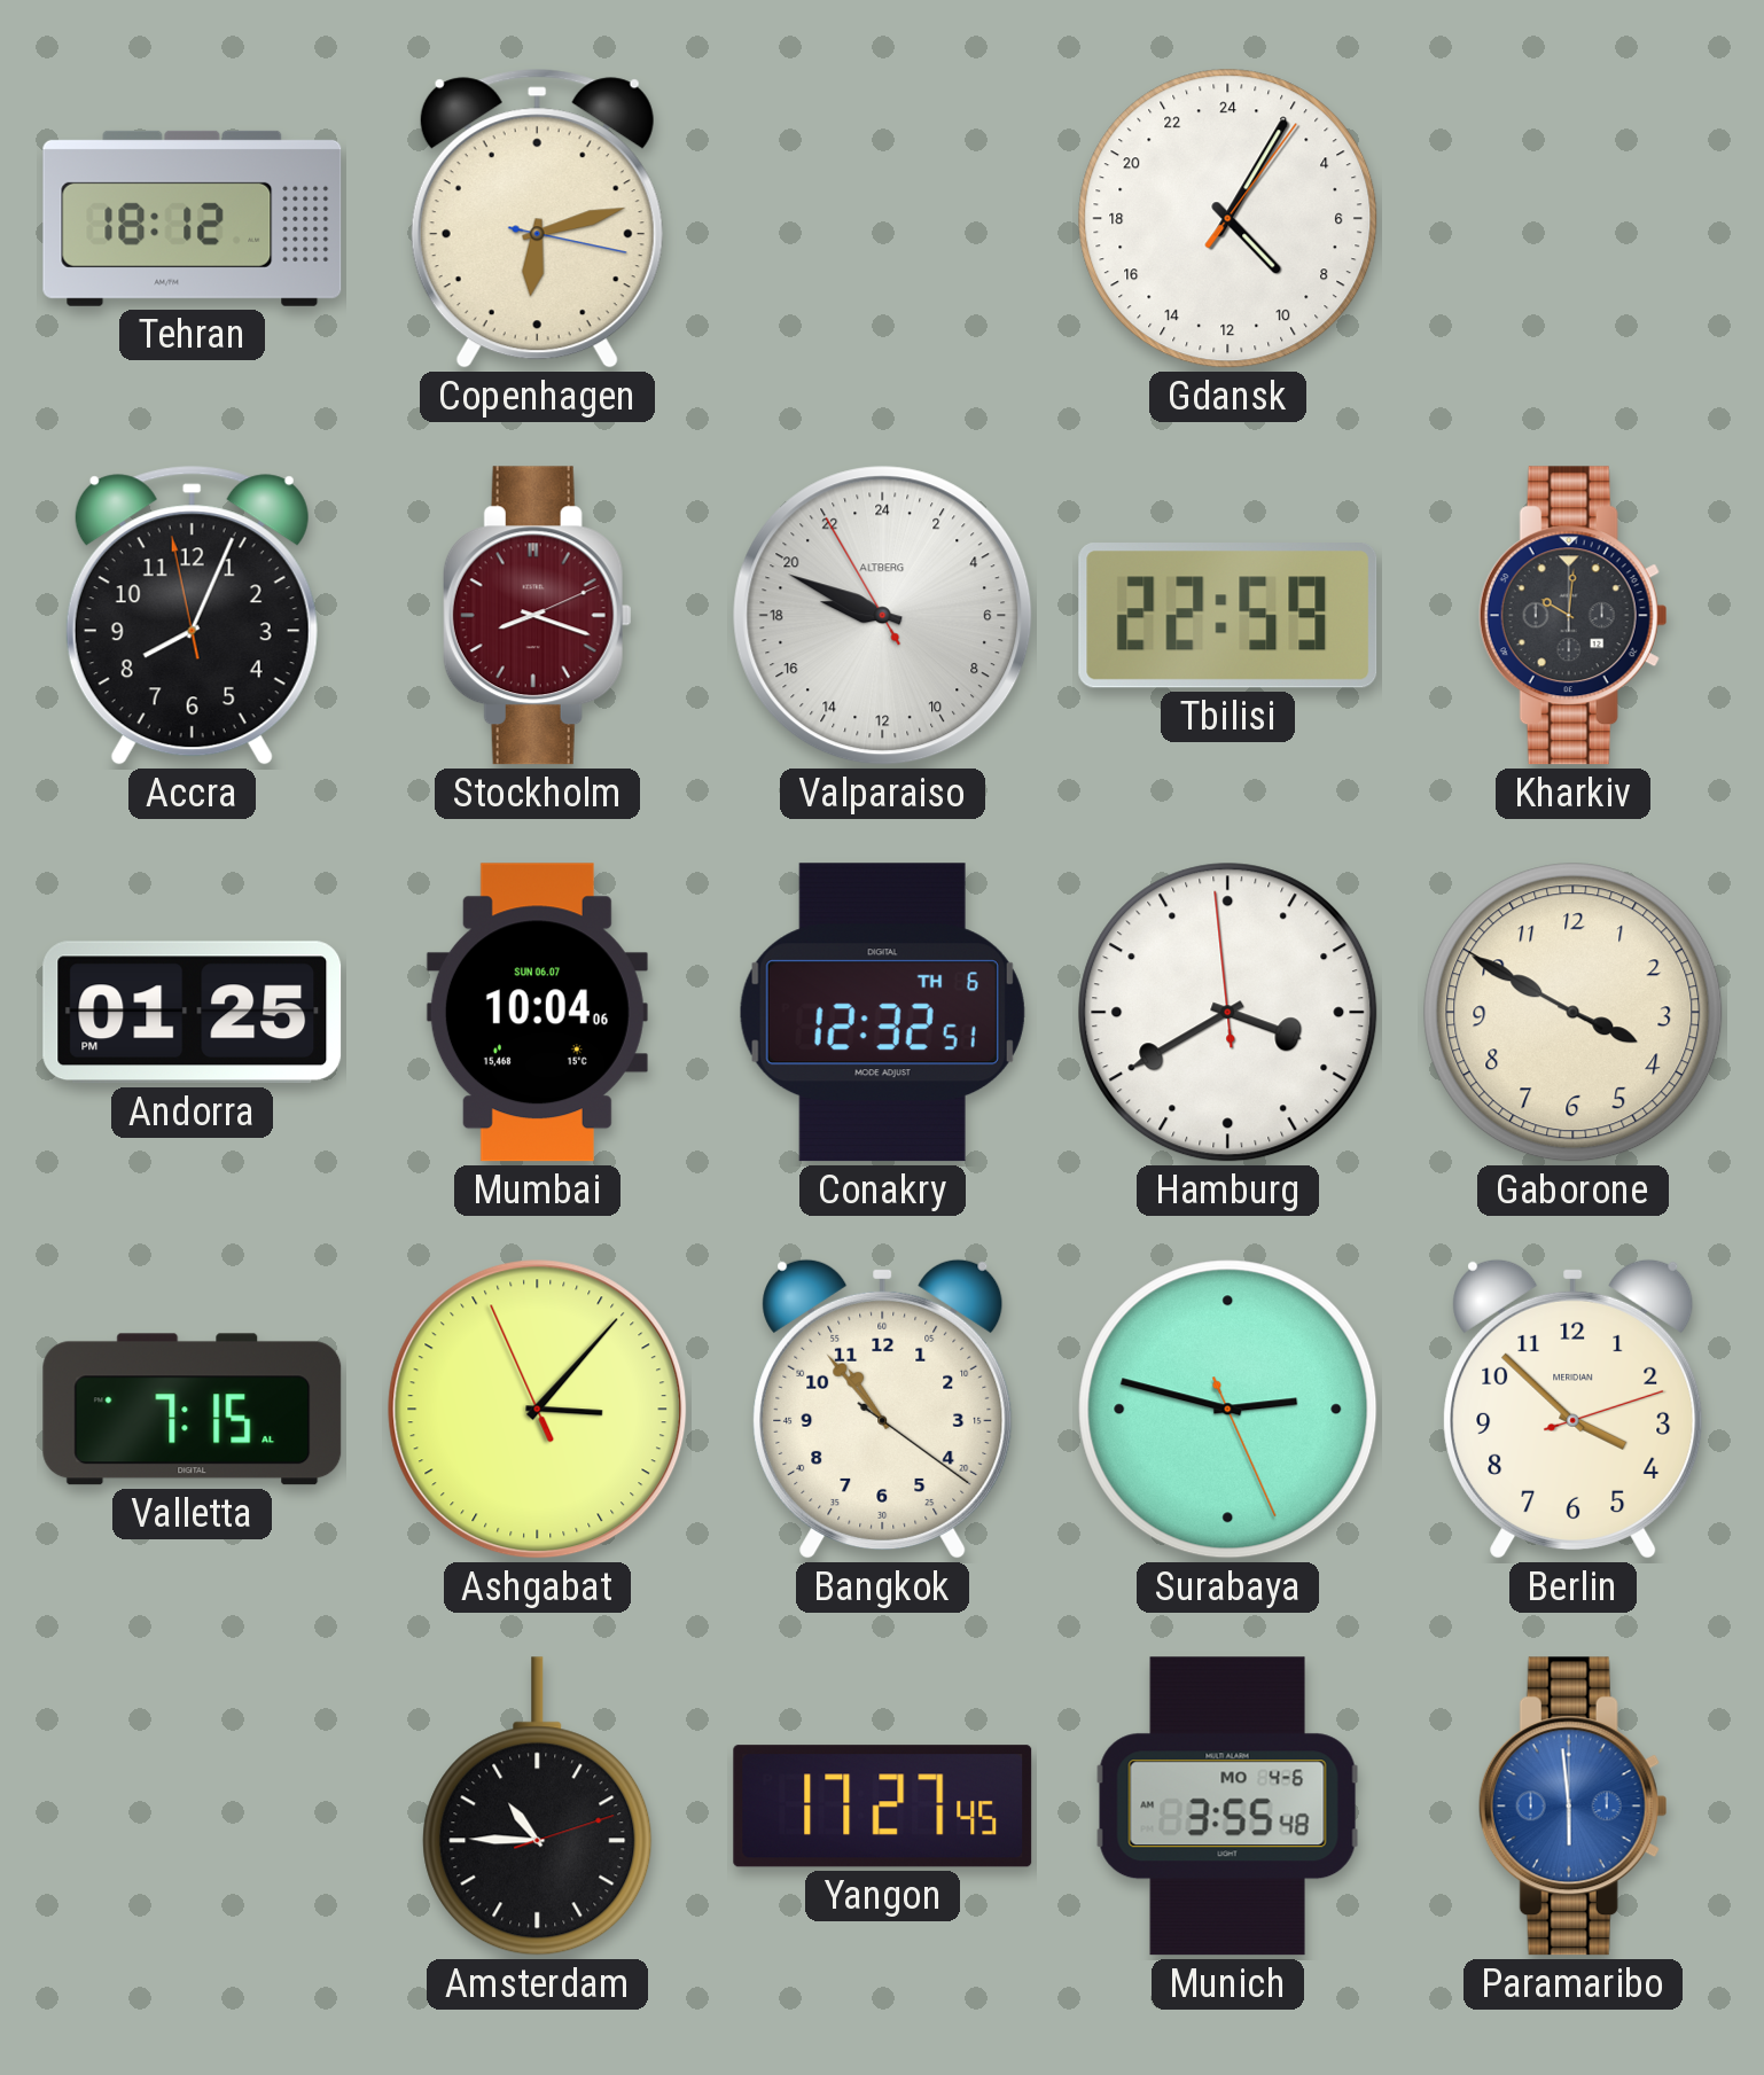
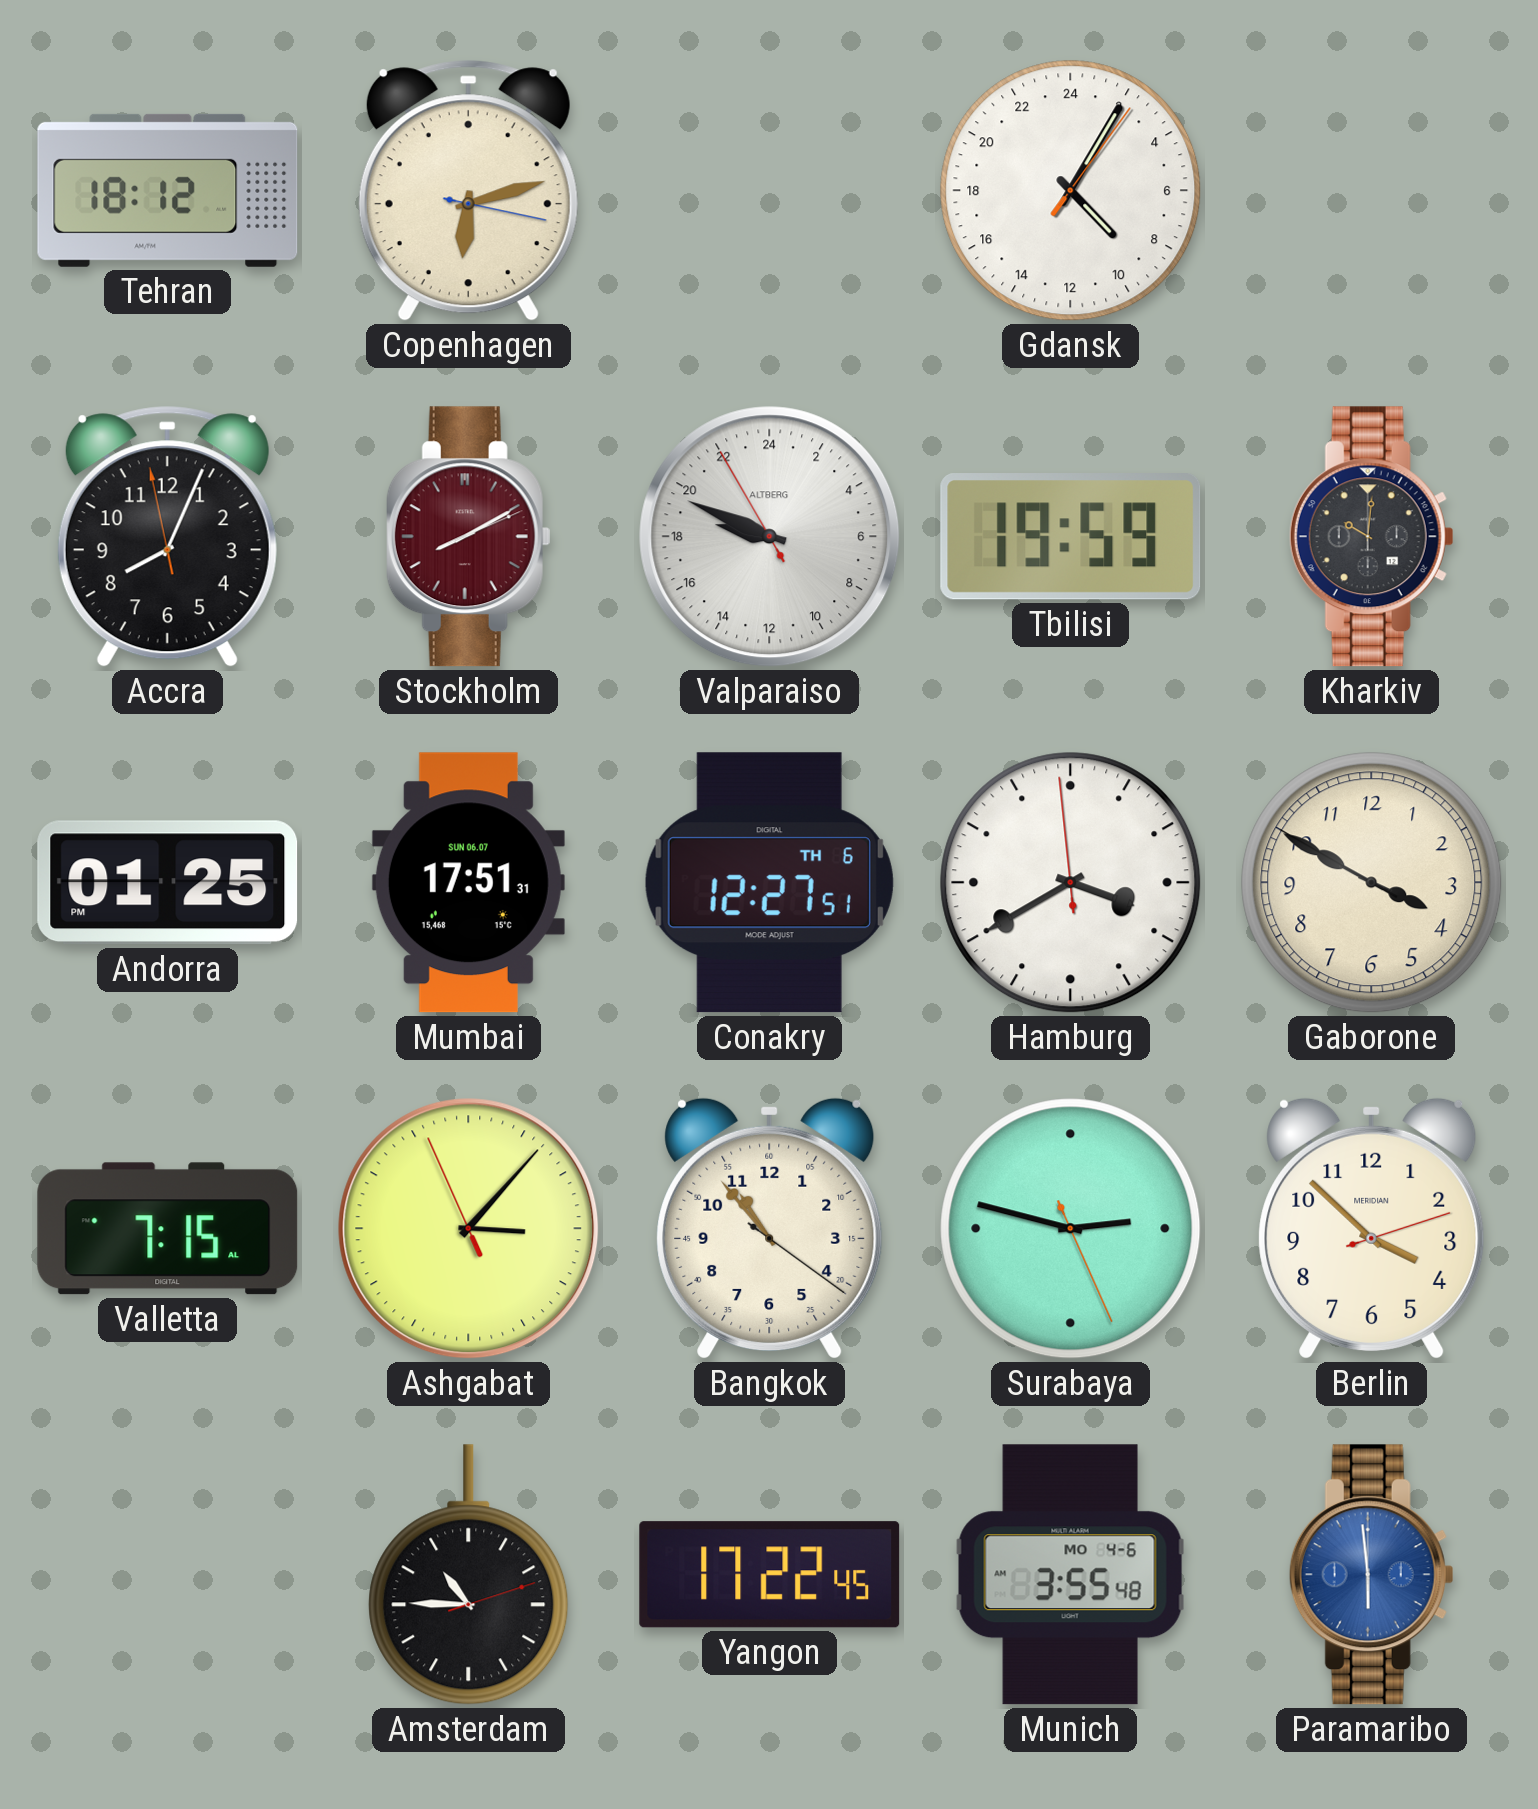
Stockholm: 8:18 -> 8:10 (468, 537)
Tbilisi: 22:59 -> 19:59 (1071, 537)
Mumbai: 10:04 -> 17:51 (468, 883)
Conakry: 12:32 -> 12:27 (769, 883)
Yangon: 17:27 -> 17:22 (770, 1575)
